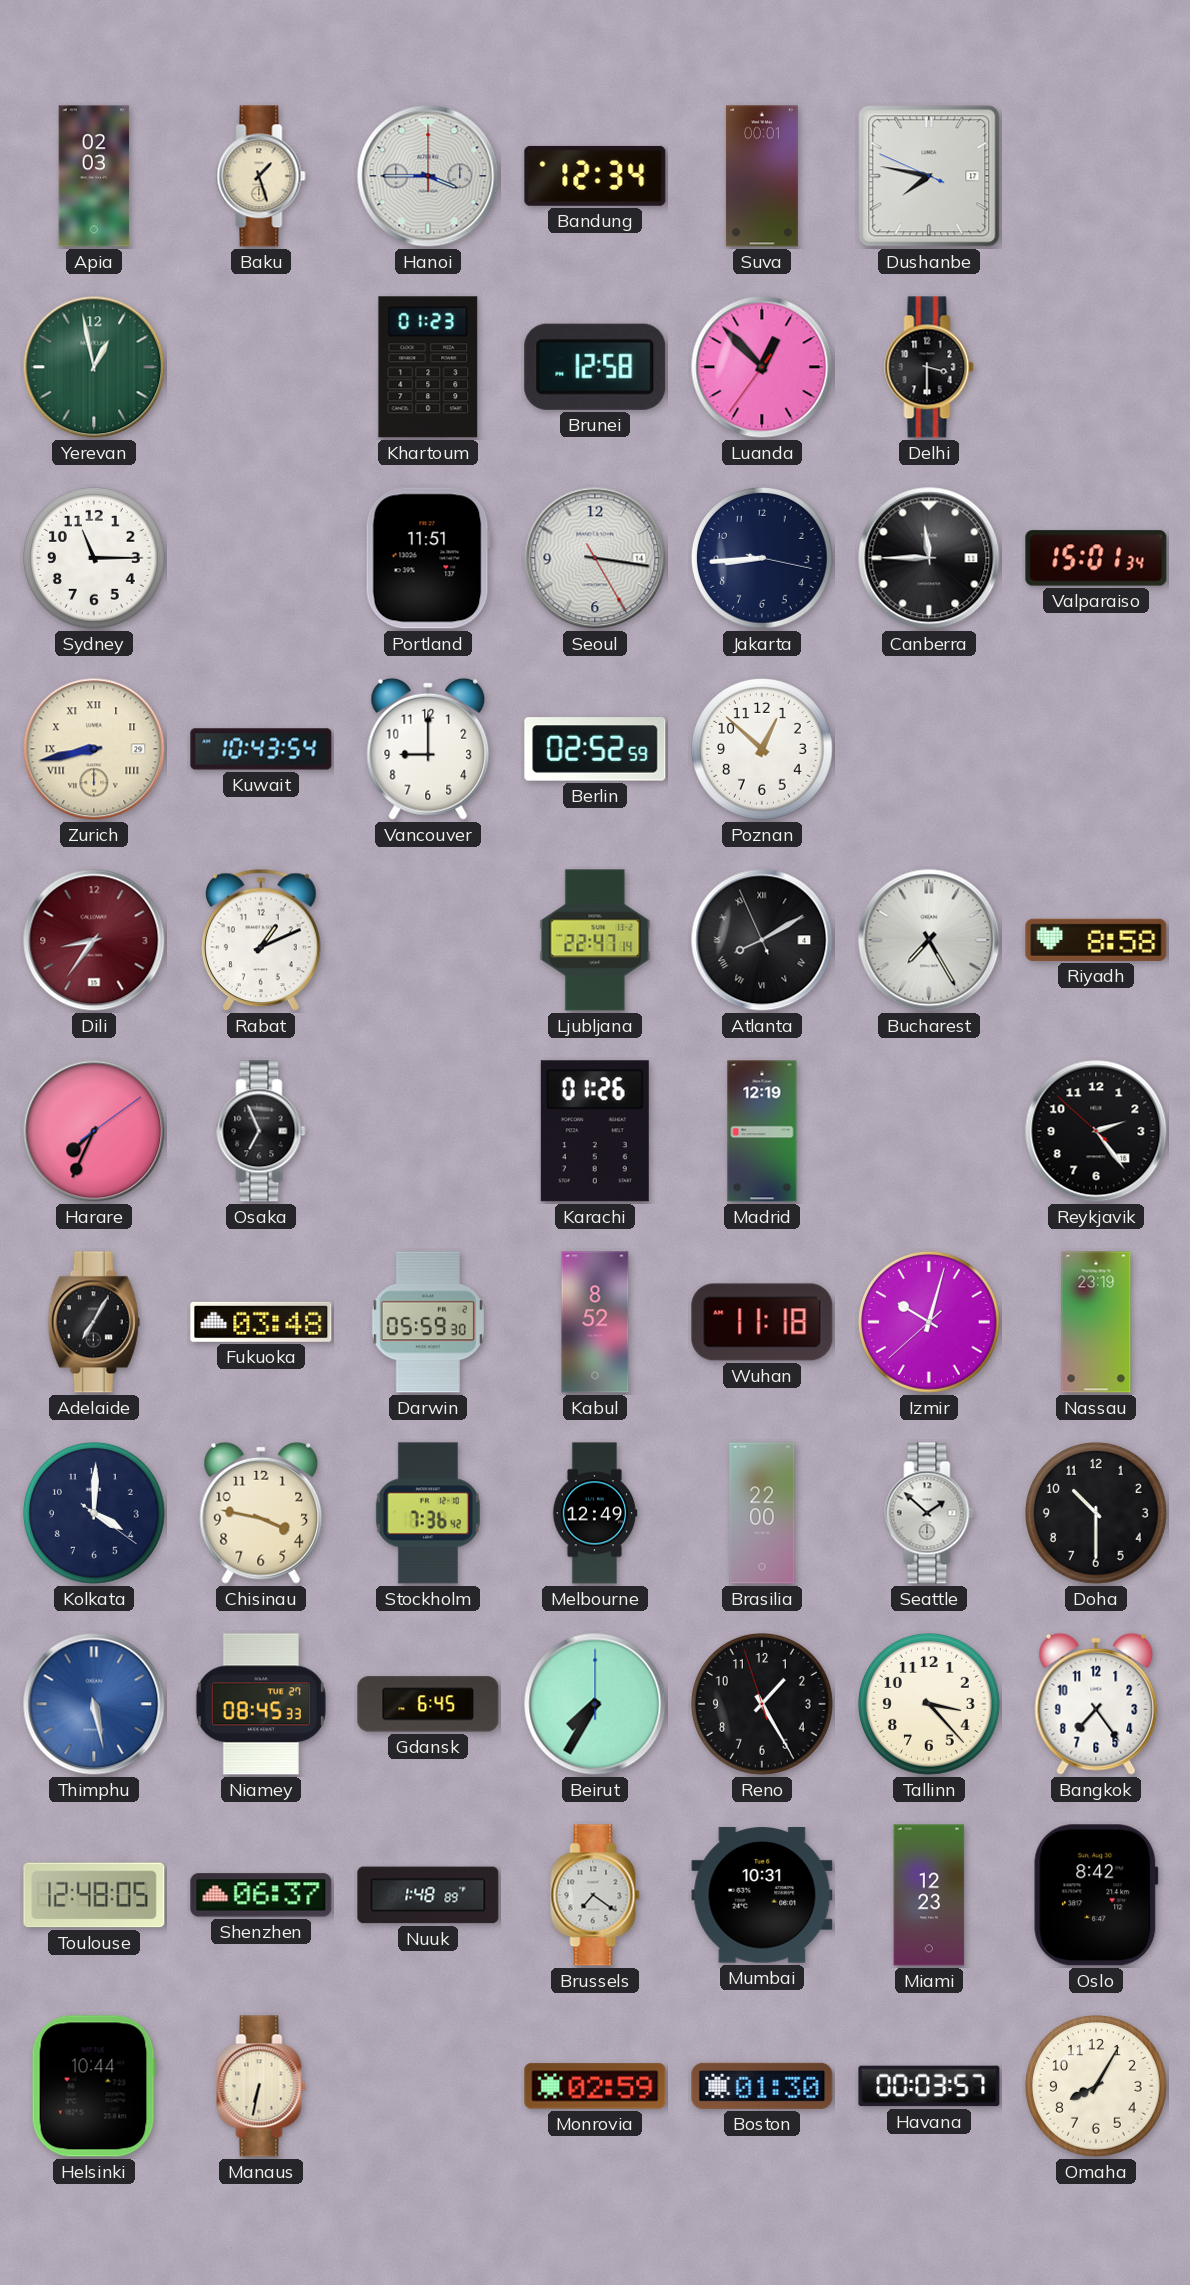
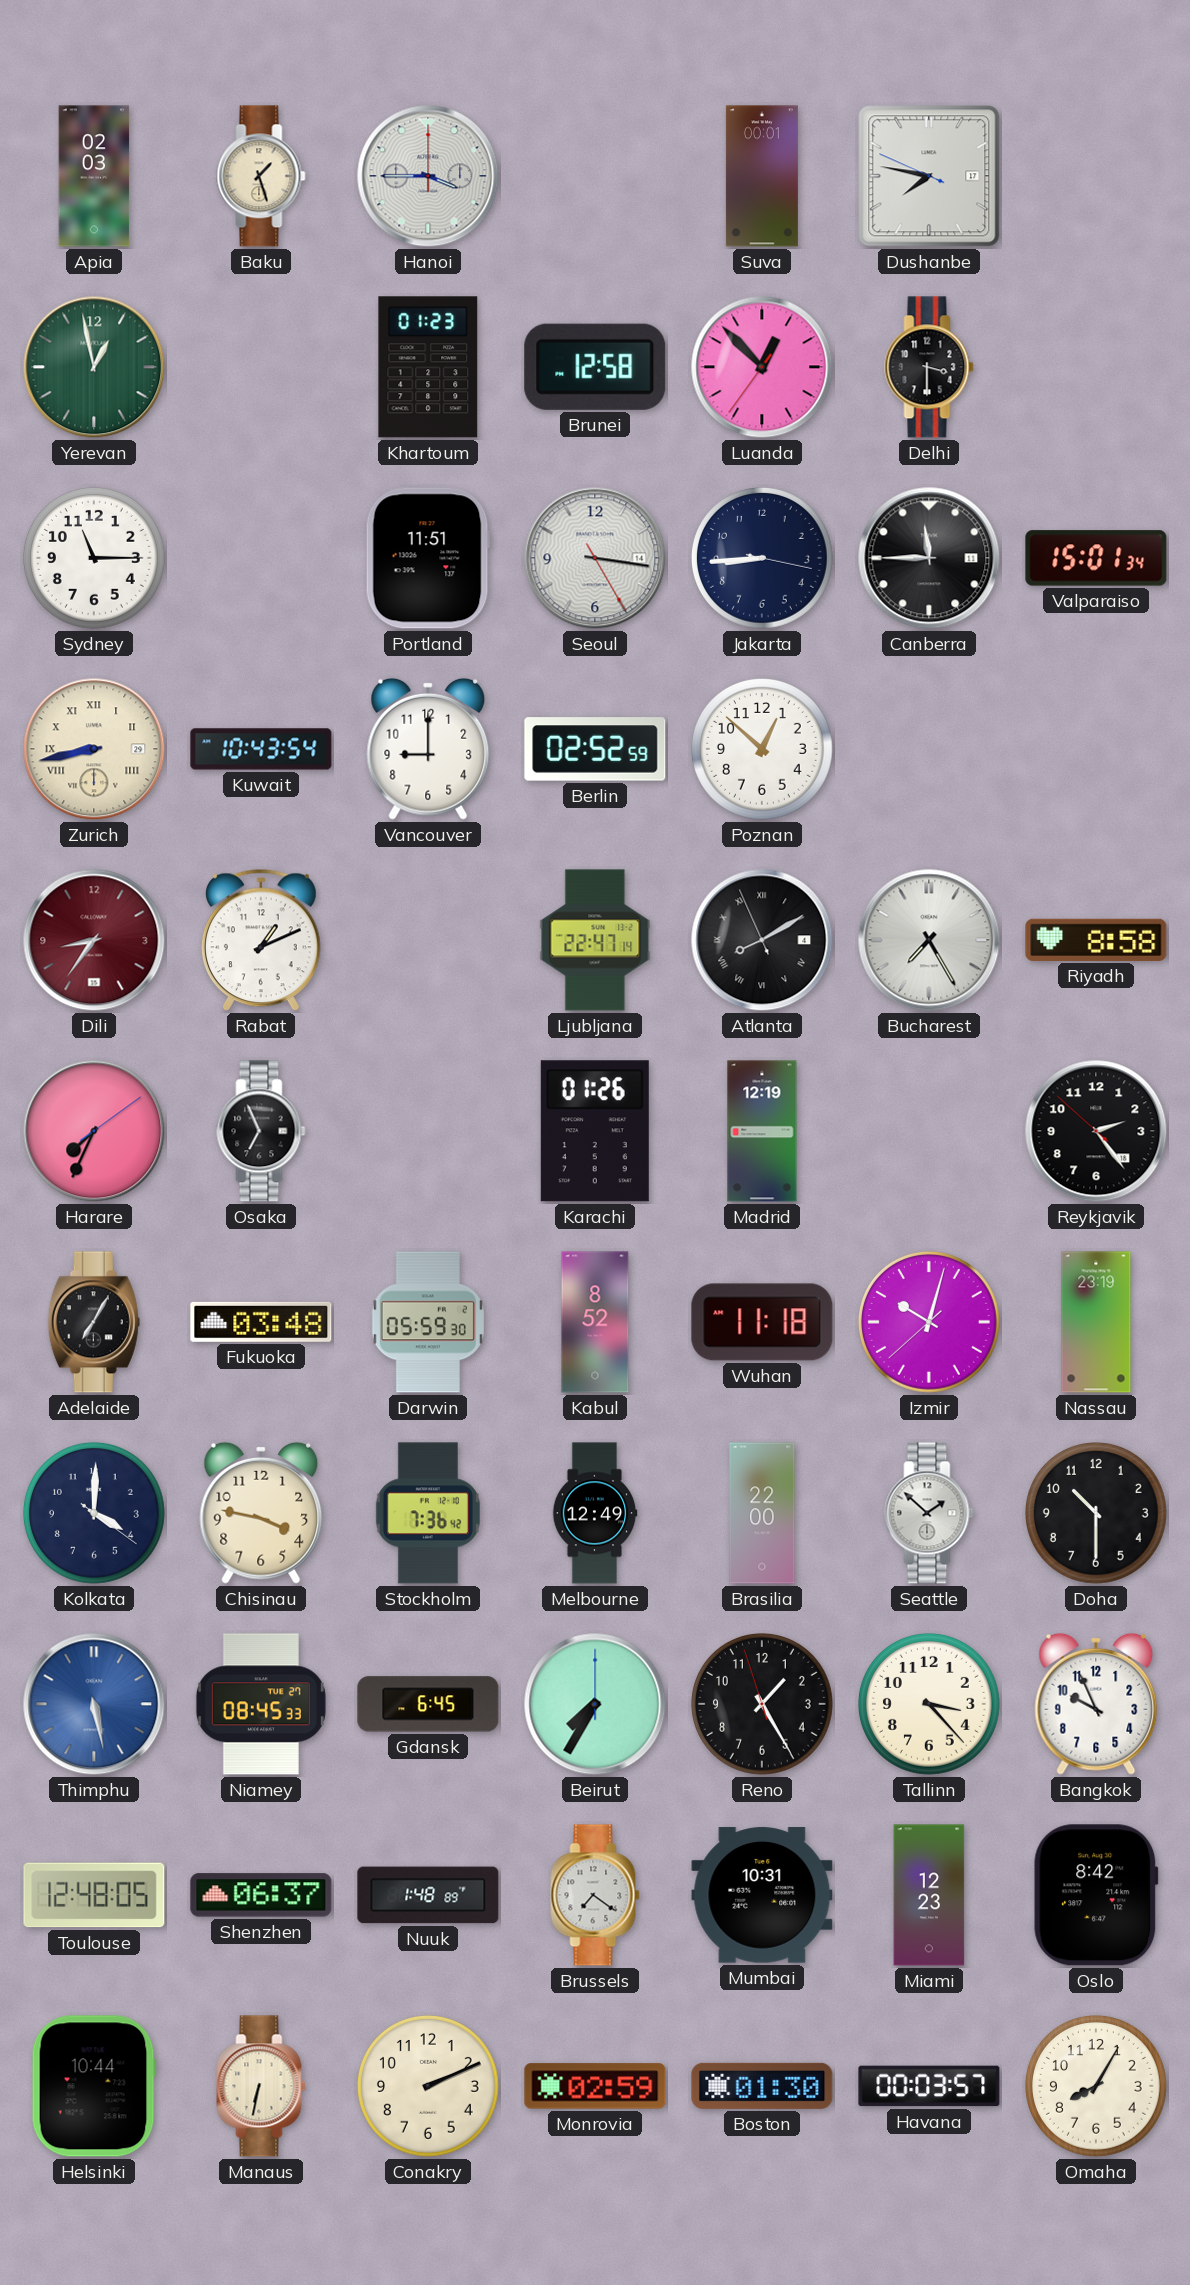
Bandung: 12:34 -> none (595, 176)
Bangkok: 7:24 -> 9:56 (1096, 1704)
Conakry: none -> 2:11 (428, 2086)
